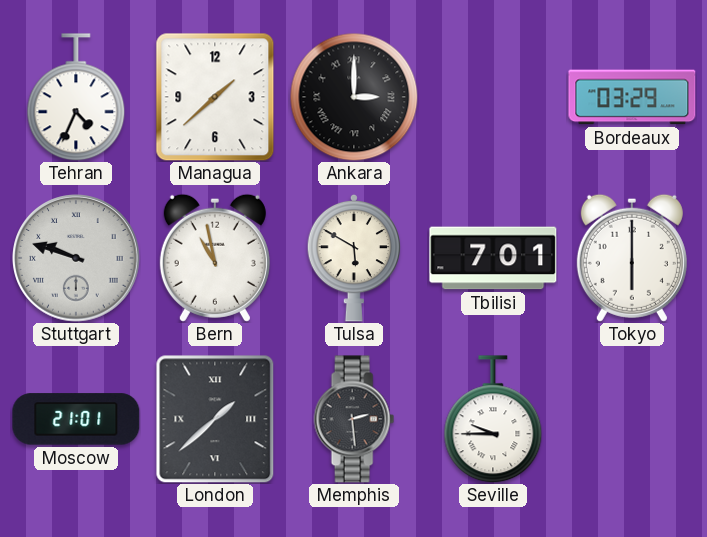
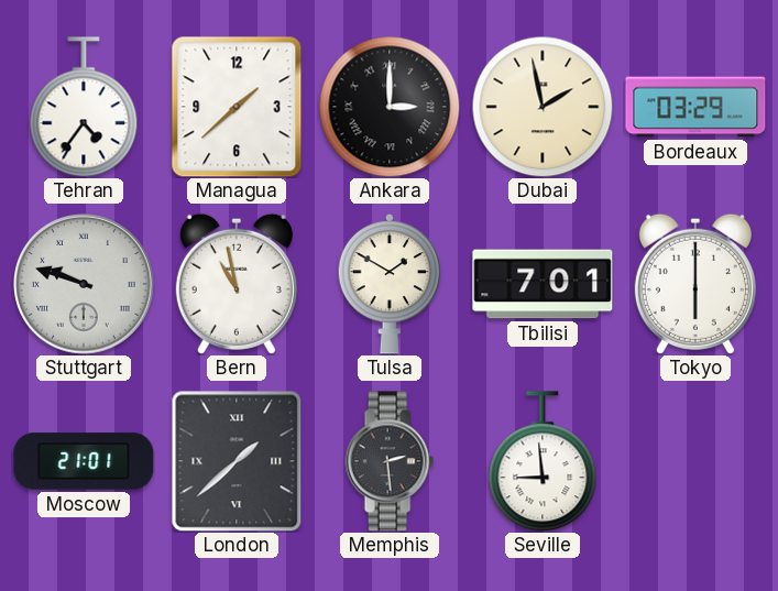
Tehran: 4:34 -> 4:36 (84, 107)
Dubai: none -> 1:58 (543, 107)
Tulsa: 5:50 -> 1:50 (390, 284)
Seville: 9:45 -> 8:59 (543, 461)
